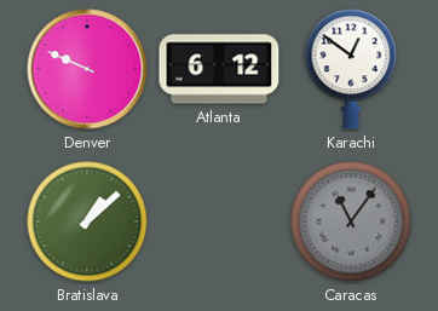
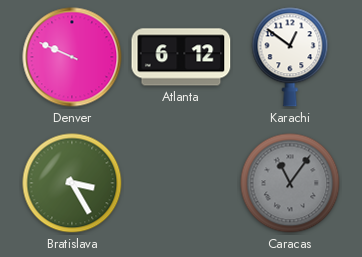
Bratislava: 1:08 -> 3:25 (72, 183)
